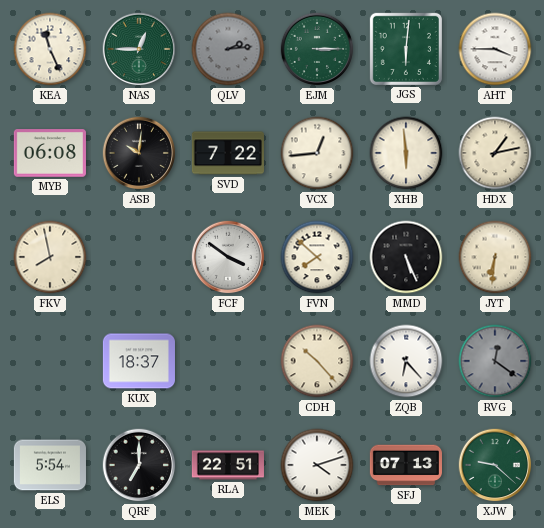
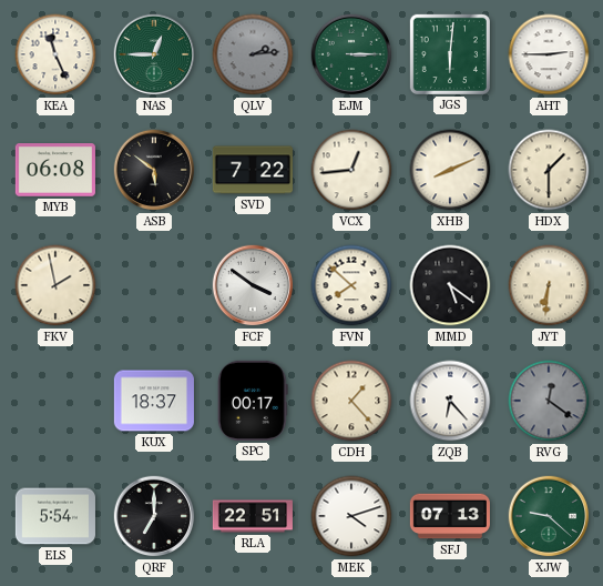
AHT: 3:45 -> 2:45 (549, 54)
ASB: 10:01 -> 5:51 (154, 170)
XHB: 5:59 -> 8:11 (450, 170)
HDX: 1:13 -> 1:30 (549, 170)
FKV: 7:58 -> 1:58 (55, 285)
MMD: 5:26 -> 5:21 (450, 285)
SPC: none -> 00:17 (254, 401)
CDH: 10:23 -> 1:23 (351, 401)
